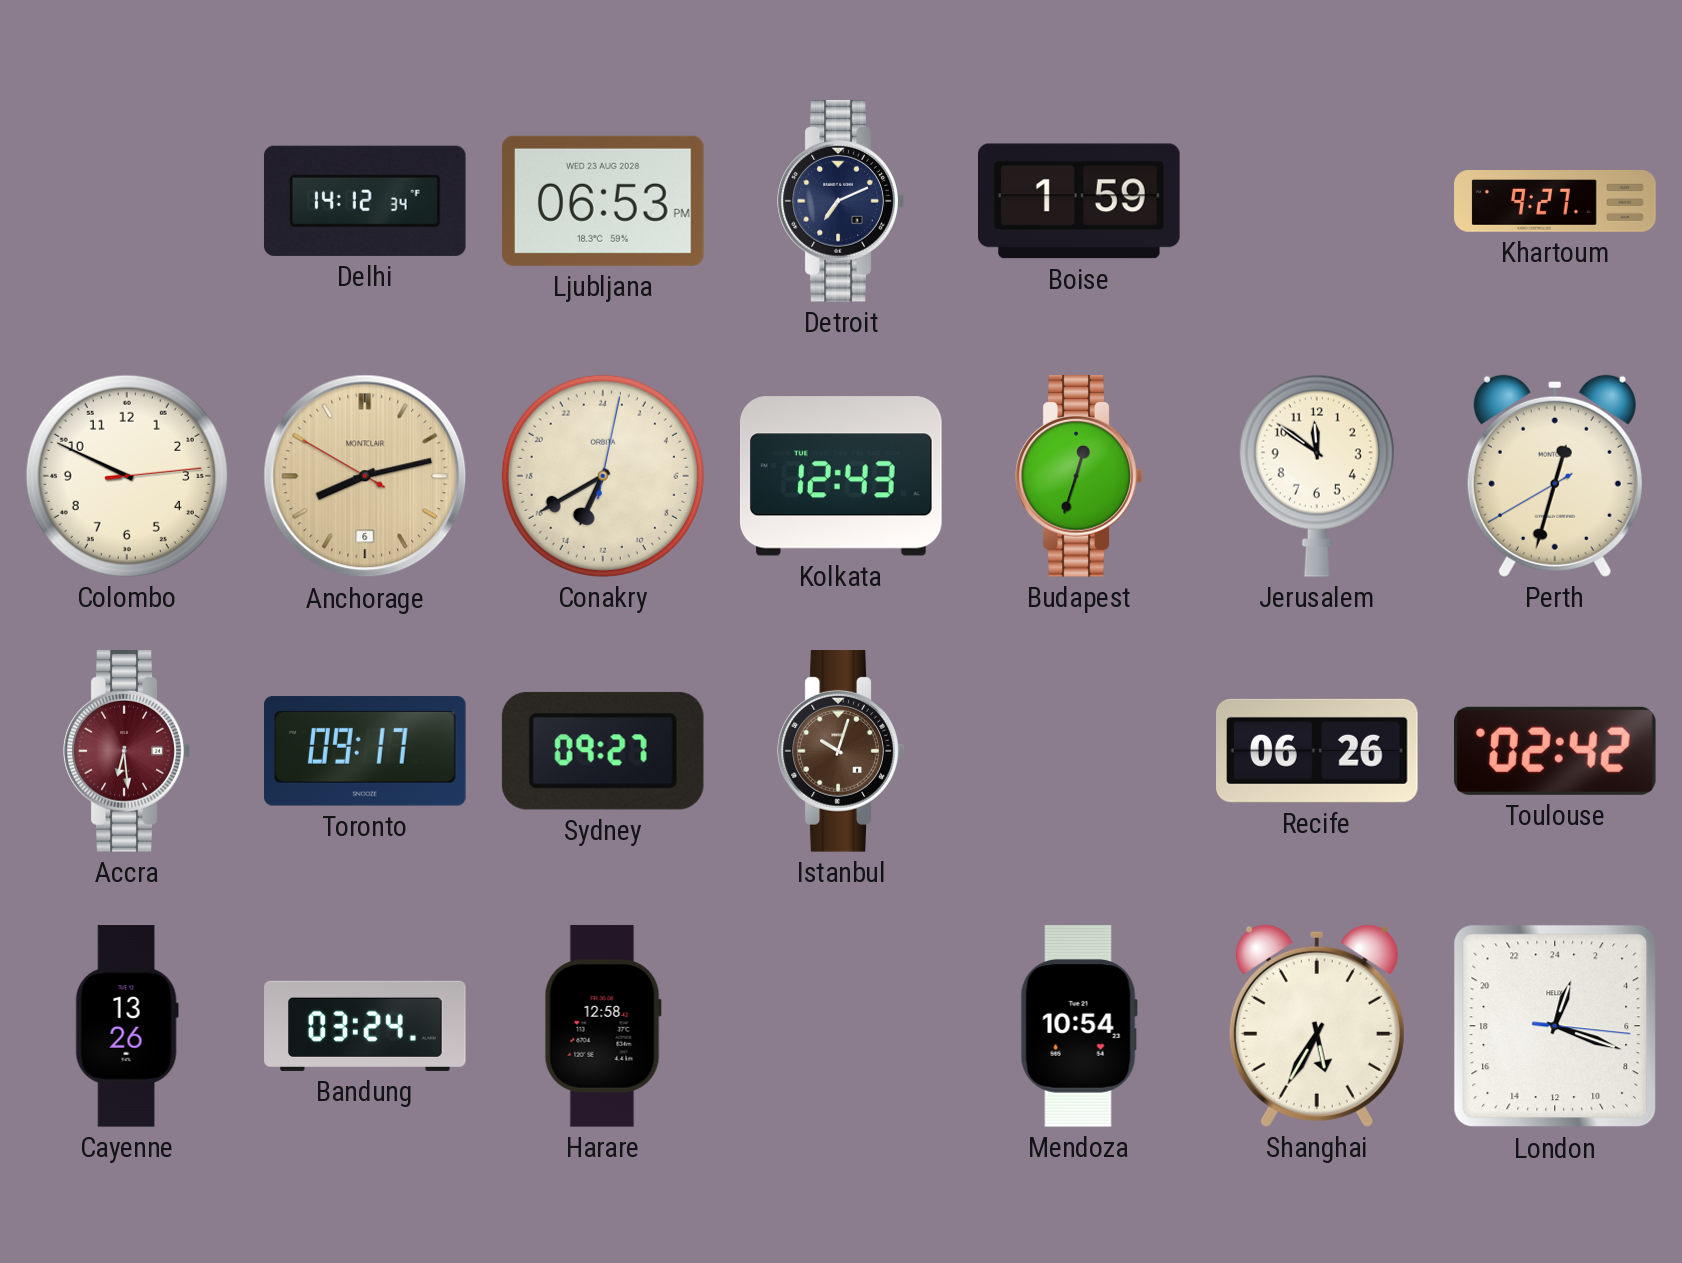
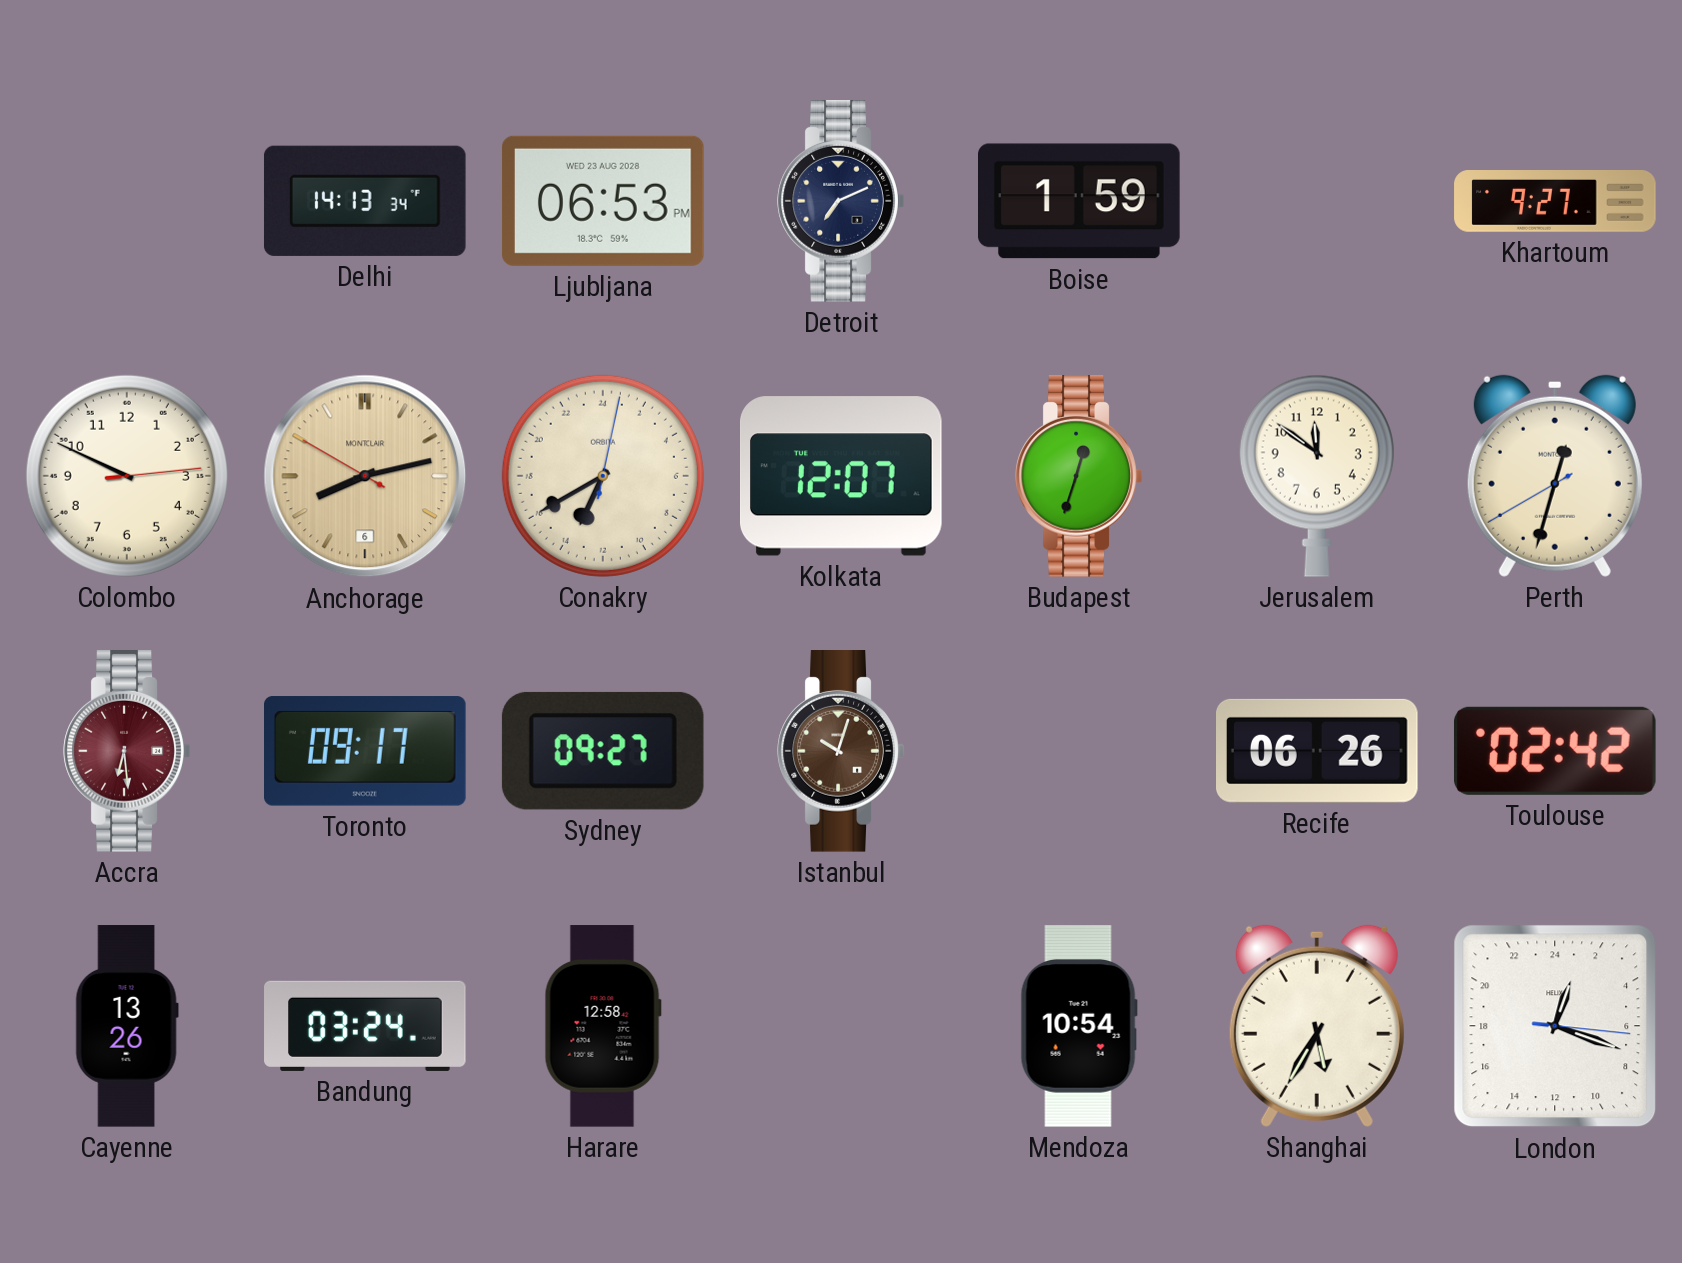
Delhi: 14:12 -> 14:13 (365, 201)
Kolkata: 12:43 -> 12:07 (842, 476)
